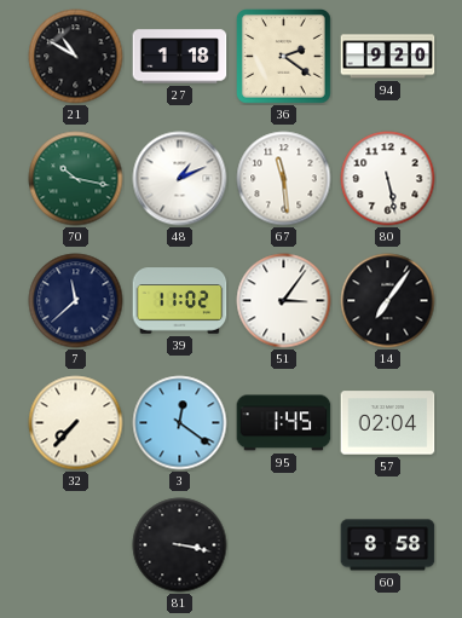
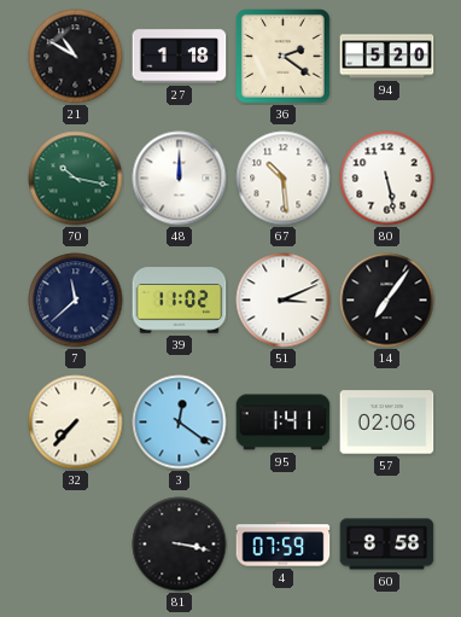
94: 9:20 -> 5:20 (387, 57)
48: 1:11 -> 12:00 (180, 179)
67: 11:29 -> 10:29 (284, 179)
51: 3:06 -> 3:11 (284, 301)
95: 1:45 -> 1:41 (284, 423)
57: 02:04 -> 02:06 (387, 423)
4: none -> 07:59 (284, 545)
